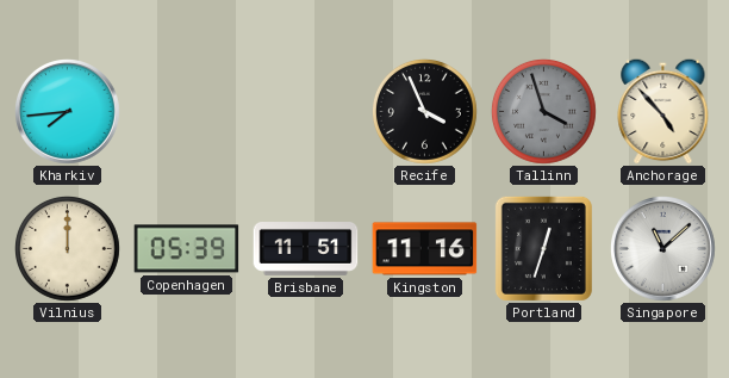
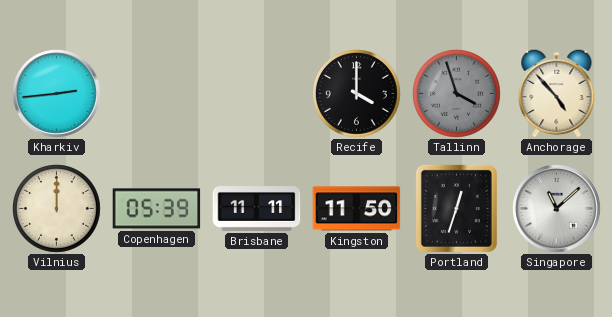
Kharkiv: 7:44 -> 2:44 (57, 94)
Recife: 3:56 -> 4:00 (357, 94)
Brisbane: 11:51 -> 11:11 (257, 209)
Kingston: 11:16 -> 11:50 (357, 209)
